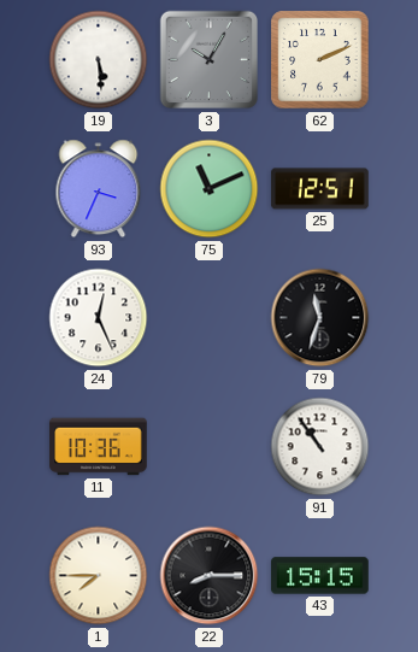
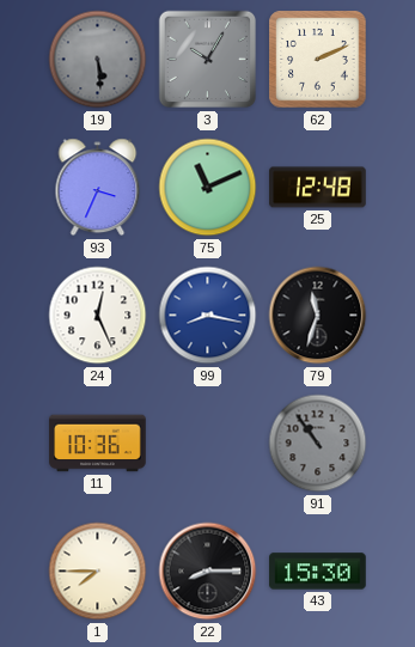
19 dial: white -> grey (98, 60)
25: 12:51 -> 12:48 (318, 188)
99: none -> 8:17 (208, 316)
91 dial: white -> grey (318, 444)
43: 15:15 -> 15:30 (318, 572)
